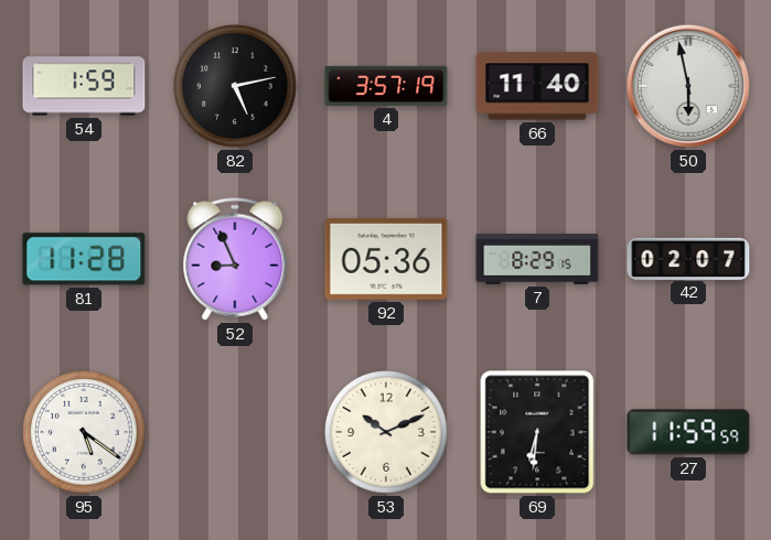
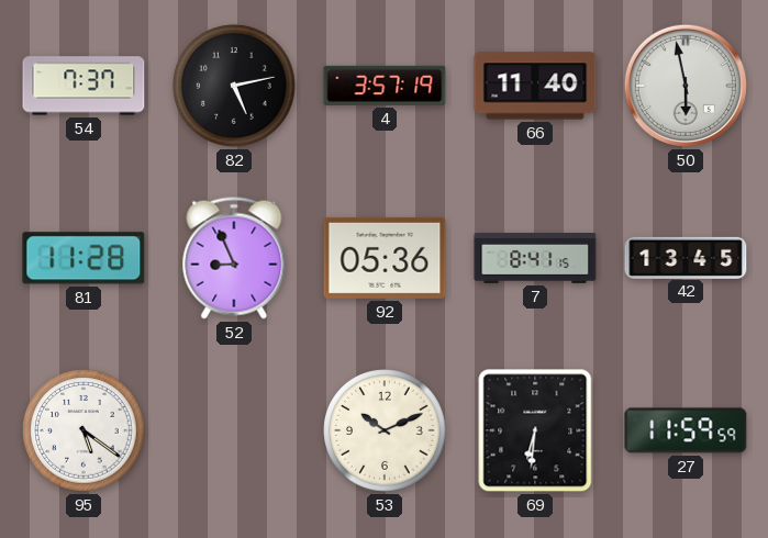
54: 1:59 -> 7:37 (84, 86)
7: 8:29 -> 8:41 (535, 259)
42: 02:07 -> 13:45 (686, 257)
